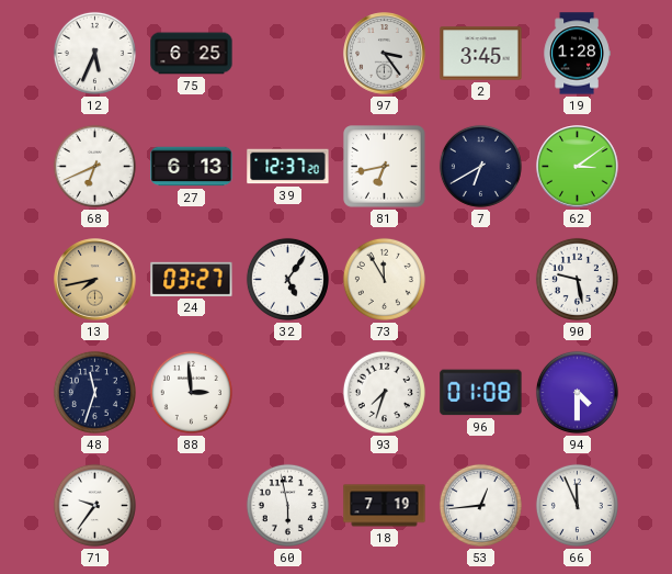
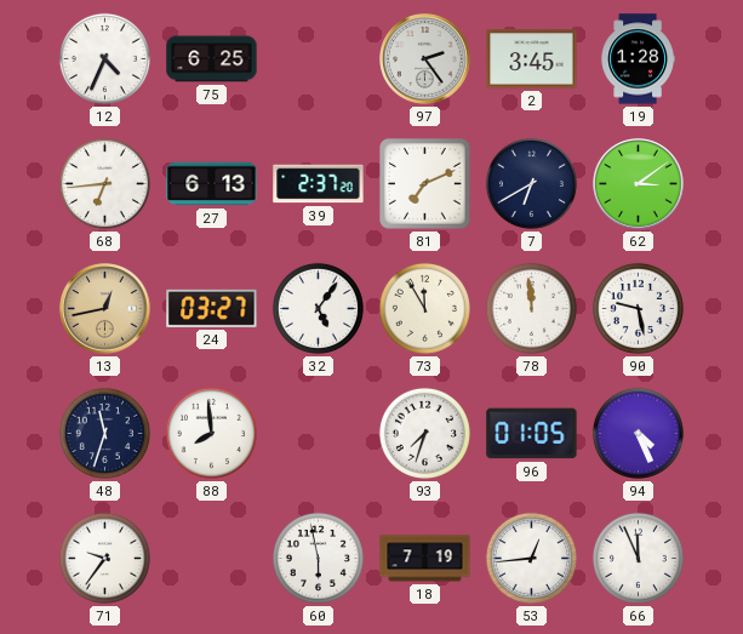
12: 5:34 -> 4:34 (104, 58)
97: 3:24 -> 2:24 (425, 59)
68: 6:41 -> 6:44 (104, 183)
39: 12:37 -> 2:37 (319, 184)
81: 6:43 -> 7:11 (425, 184)
13: 7:43 -> 12:43 (105, 309)
78: none -> 11:59 (531, 308)
88: 2:59 -> 7:59 (211, 433)
96: 01:08 -> 01:05 (532, 434)
94: 4:30 -> 4:26 (638, 433)
